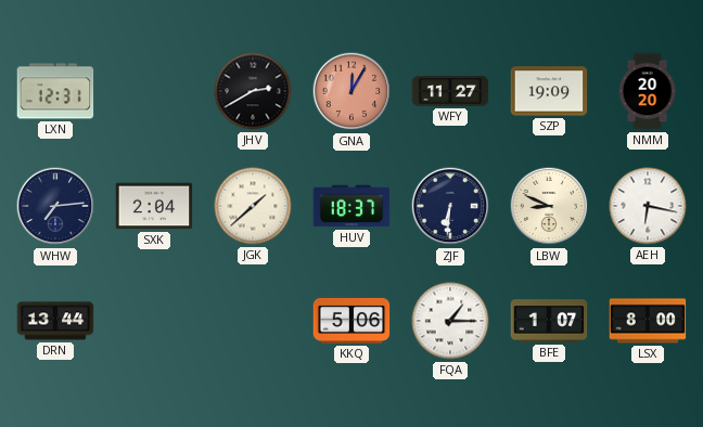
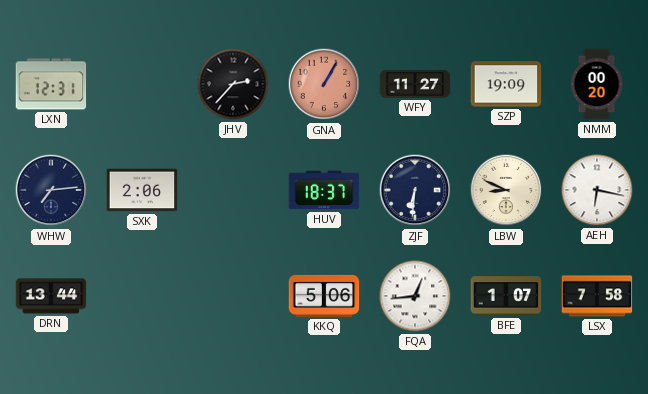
JHV: 2:40 -> 2:37 (233, 84)
GNA: 12:05 -> 1:05 (324, 84)
NMM: 20:20 -> 00:20 (597, 84)
SXK: 2:04 -> 2:06 (142, 190)
JGK: 1:38 -> none (253, 206)
FQA: 1:15 -> 12:44 (415, 296)
LSX: 8:00 -> 7:58 (597, 296)
